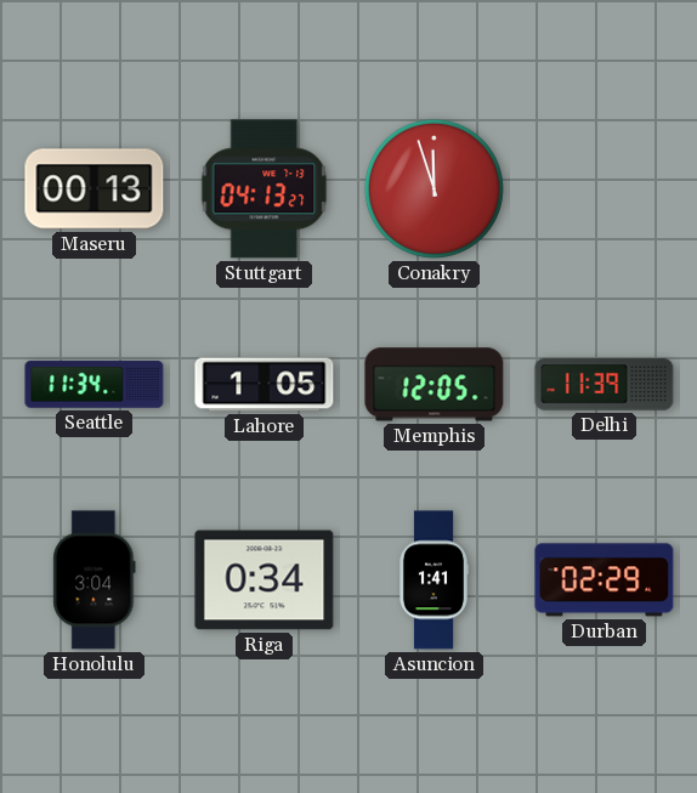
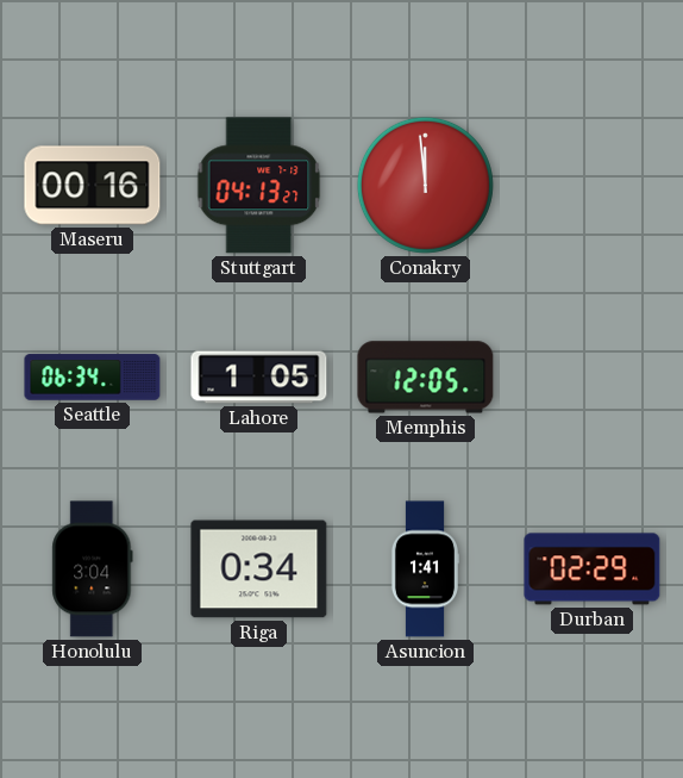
Maseru: 00:13 -> 00:16 (93, 186)
Conakry: 11:57 -> 11:59 (425, 185)
Seattle: 11:34 -> 06:34 (93, 378)
Delhi: 11:39 -> none (605, 385)
